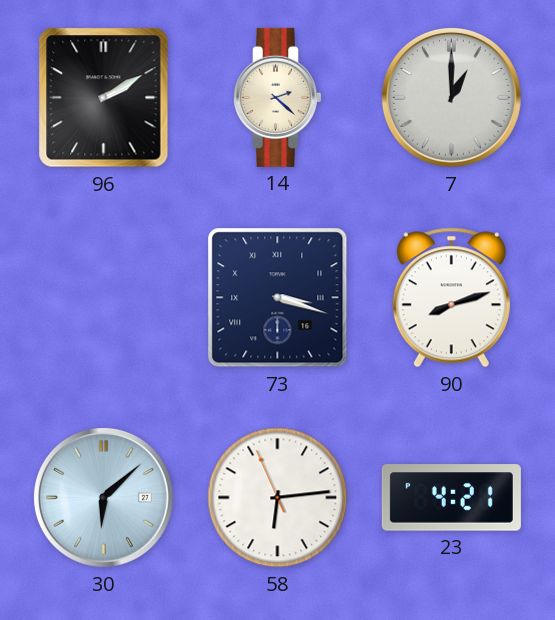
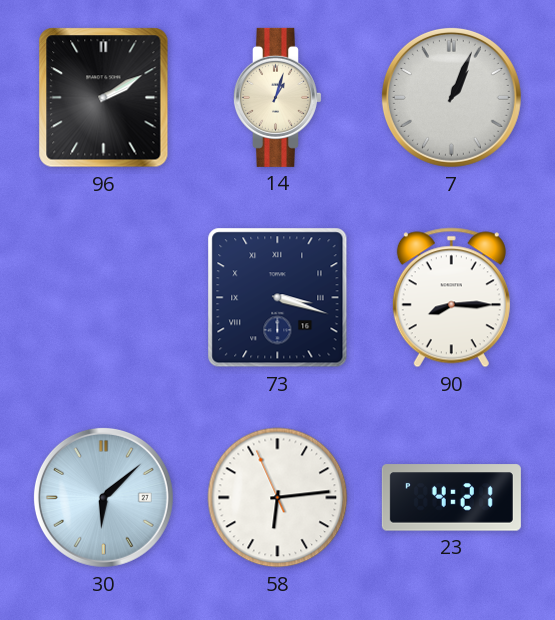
14: 2:22 -> 1:03 (277, 97)
7: 1:00 -> 1:04 (451, 97)
90: 8:12 -> 8:15 (451, 298)
